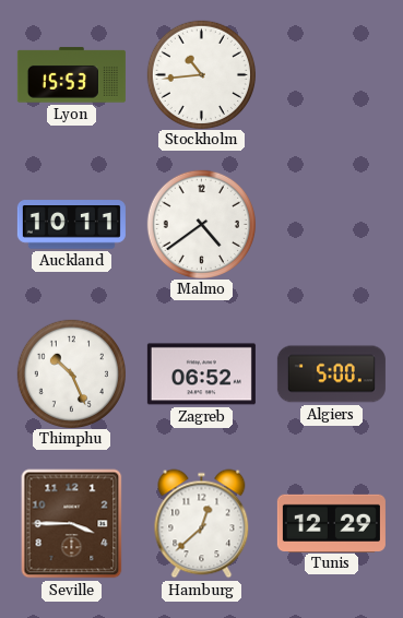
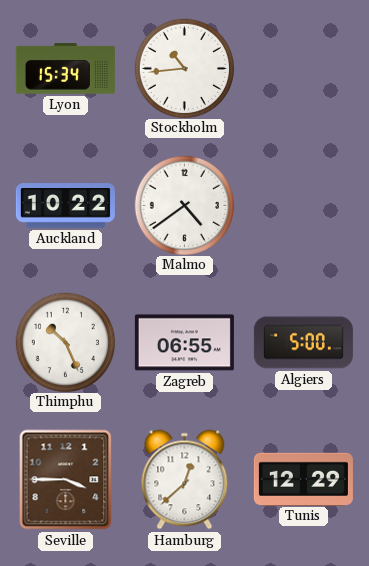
Lyon: 15:53 -> 15:34 (65, 69)
Auckland: 10:11 -> 10:22 (65, 206)
Zagreb: 06:52 -> 06:55 (184, 343)
